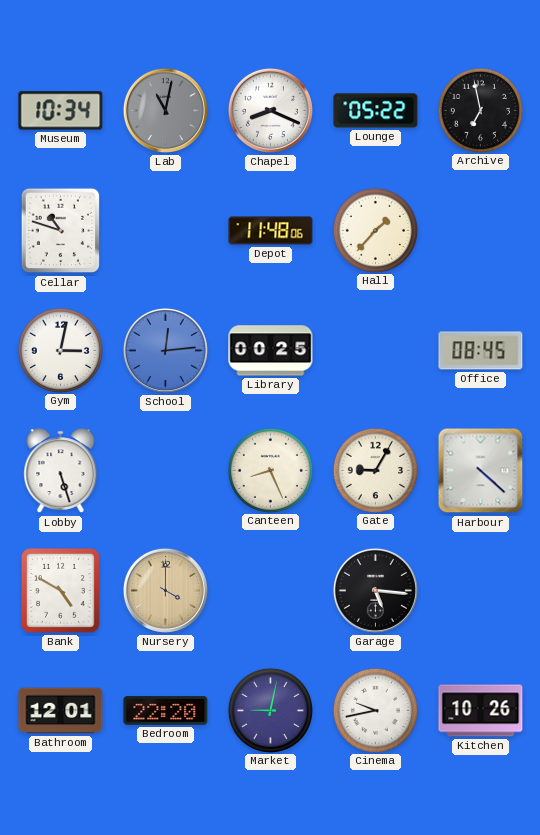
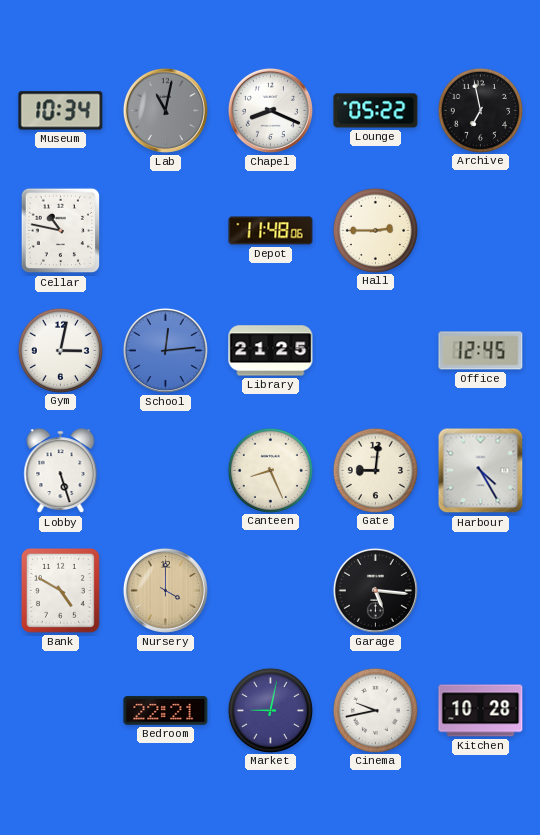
Cellar: 10:48 -> 10:47 (61, 231)
Hall: 1:37 -> 2:45 (375, 230)
Library: 00:25 -> 21:25 (271, 351)
Office: 08:45 -> 12:45 (481, 351)
Gate: 9:05 -> 9:01 (375, 470)
Harbour: 4:22 -> 4:25 (481, 471)
Bathroom: 12:01 -> none (61, 711)
Bedroom: 22:20 -> 22:21 (166, 711)
Kitchen: 10:26 -> 10:28 (481, 711)
